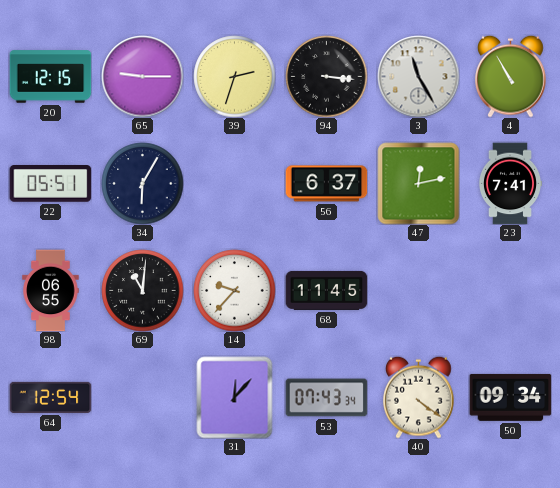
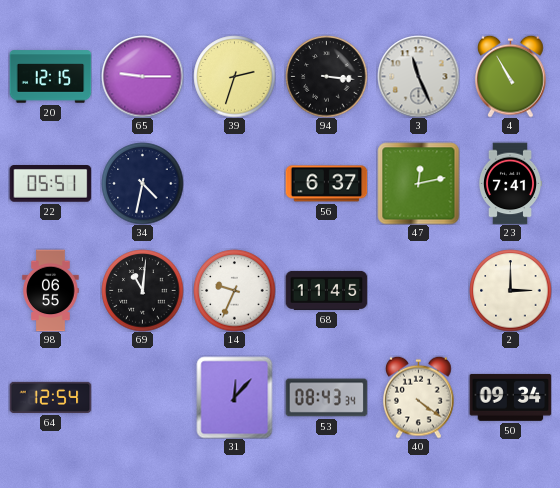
3: 11:25 -> 11:26 (418, 76)
34: 6:05 -> 4:32 (142, 183)
14: 9:37 -> 9:34 (234, 290)
2: none -> 3:00 (510, 290)
53: 07:43 -> 08:43 (326, 398)
